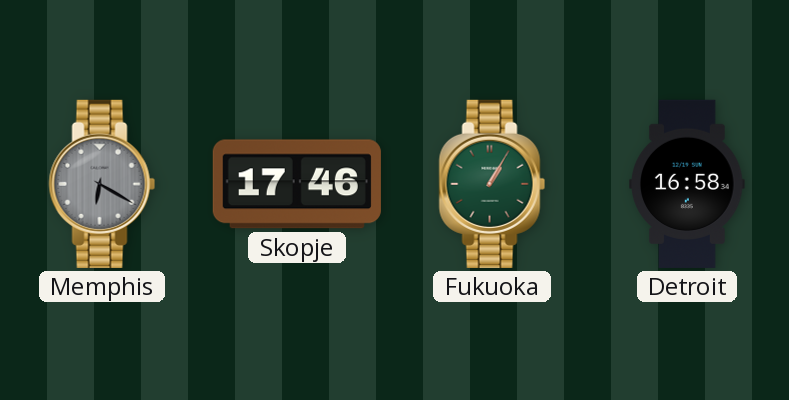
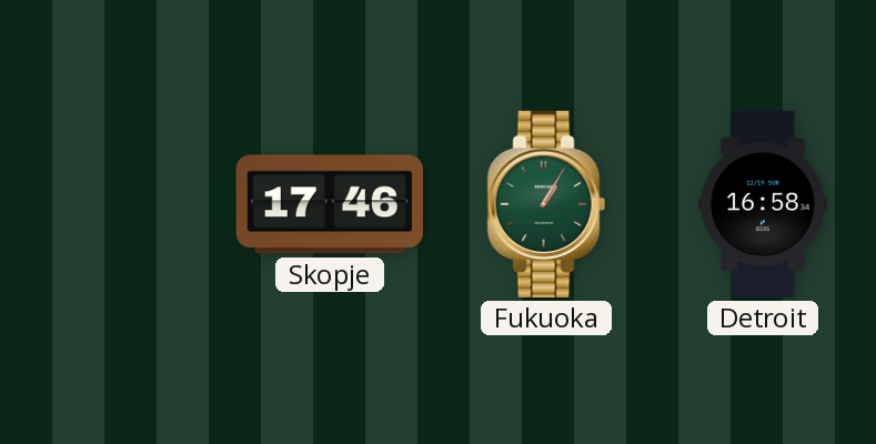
Memphis: 6:20 -> none (102, 184)
